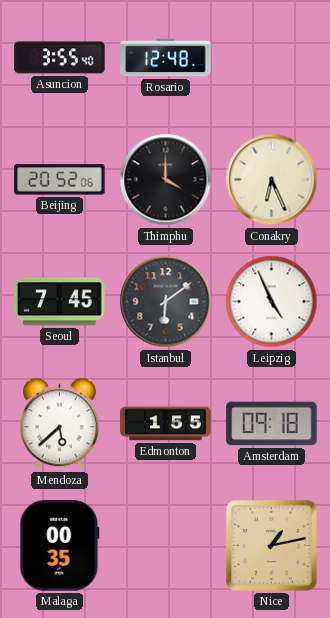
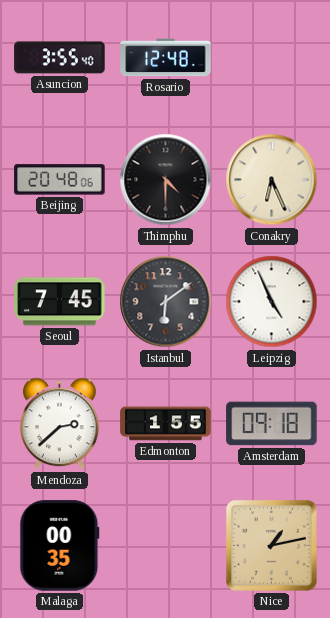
Beijing: 20:52 -> 20:48 (60, 180)
Thimphu: 4:00 -> 4:30 (166, 180)
Mendoza: 5:38 -> 2:38 (60, 424)
